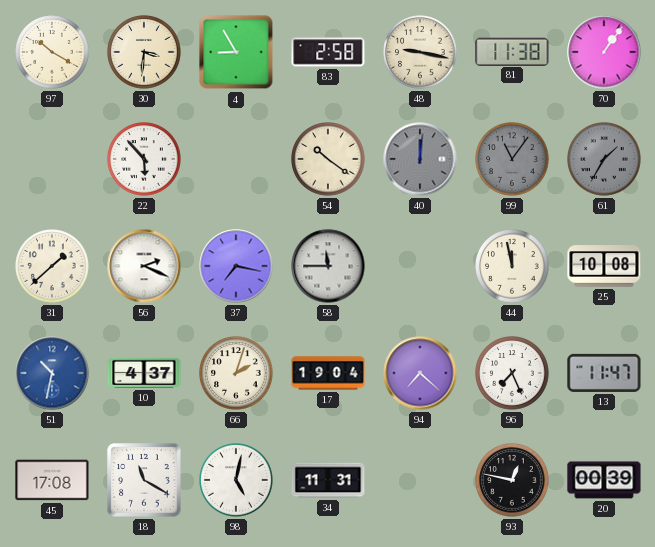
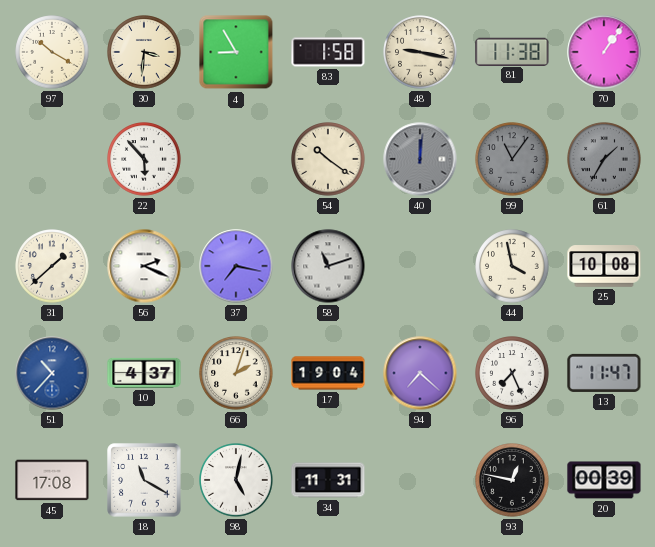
83: 2:58 -> 1:58 (328, 52)
58: 11:45 -> 11:12 (328, 266)
44: 11:58 -> 3:58 (512, 266)
51: 10:32 -> 10:37 (52, 373)
